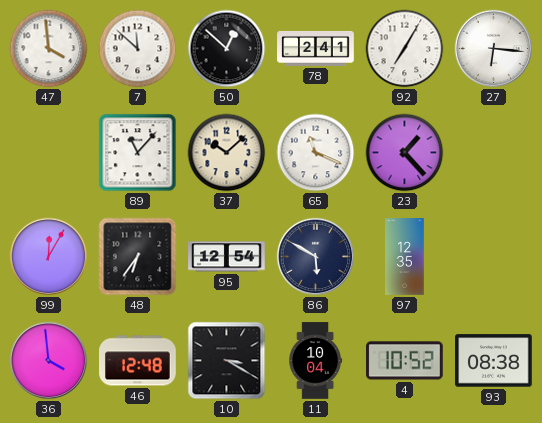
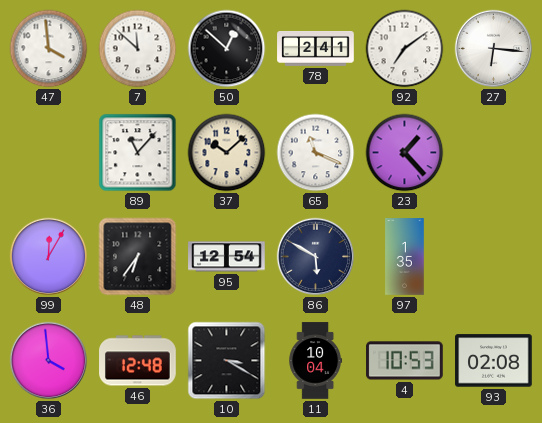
92: 7:05 -> 7:09 (405, 49)
97: 12:35 -> 1:35 (405, 257)
4: 10:52 -> 10:53 (405, 361)
93: 08:38 -> 02:08 (494, 361)
